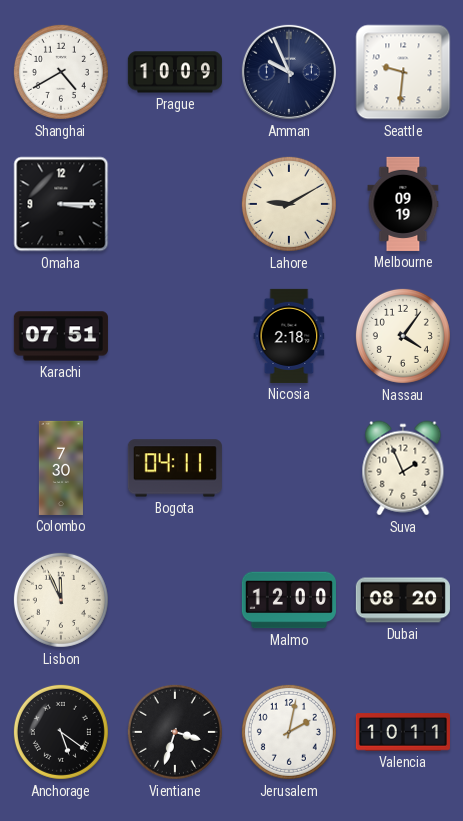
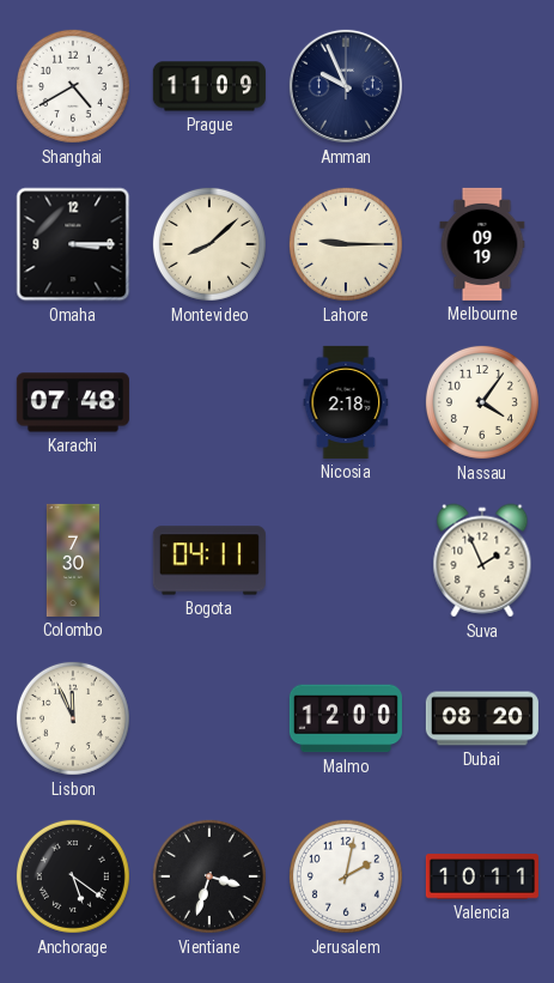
Prague: 10:09 -> 11:09 (209, 86)
Seattle: 9:31 -> none (403, 72)
Montevideo: none -> 8:08 (209, 244)
Lahore: 9:10 -> 9:15 (346, 244)
Karachi: 07:51 -> 07:48 (73, 402)
